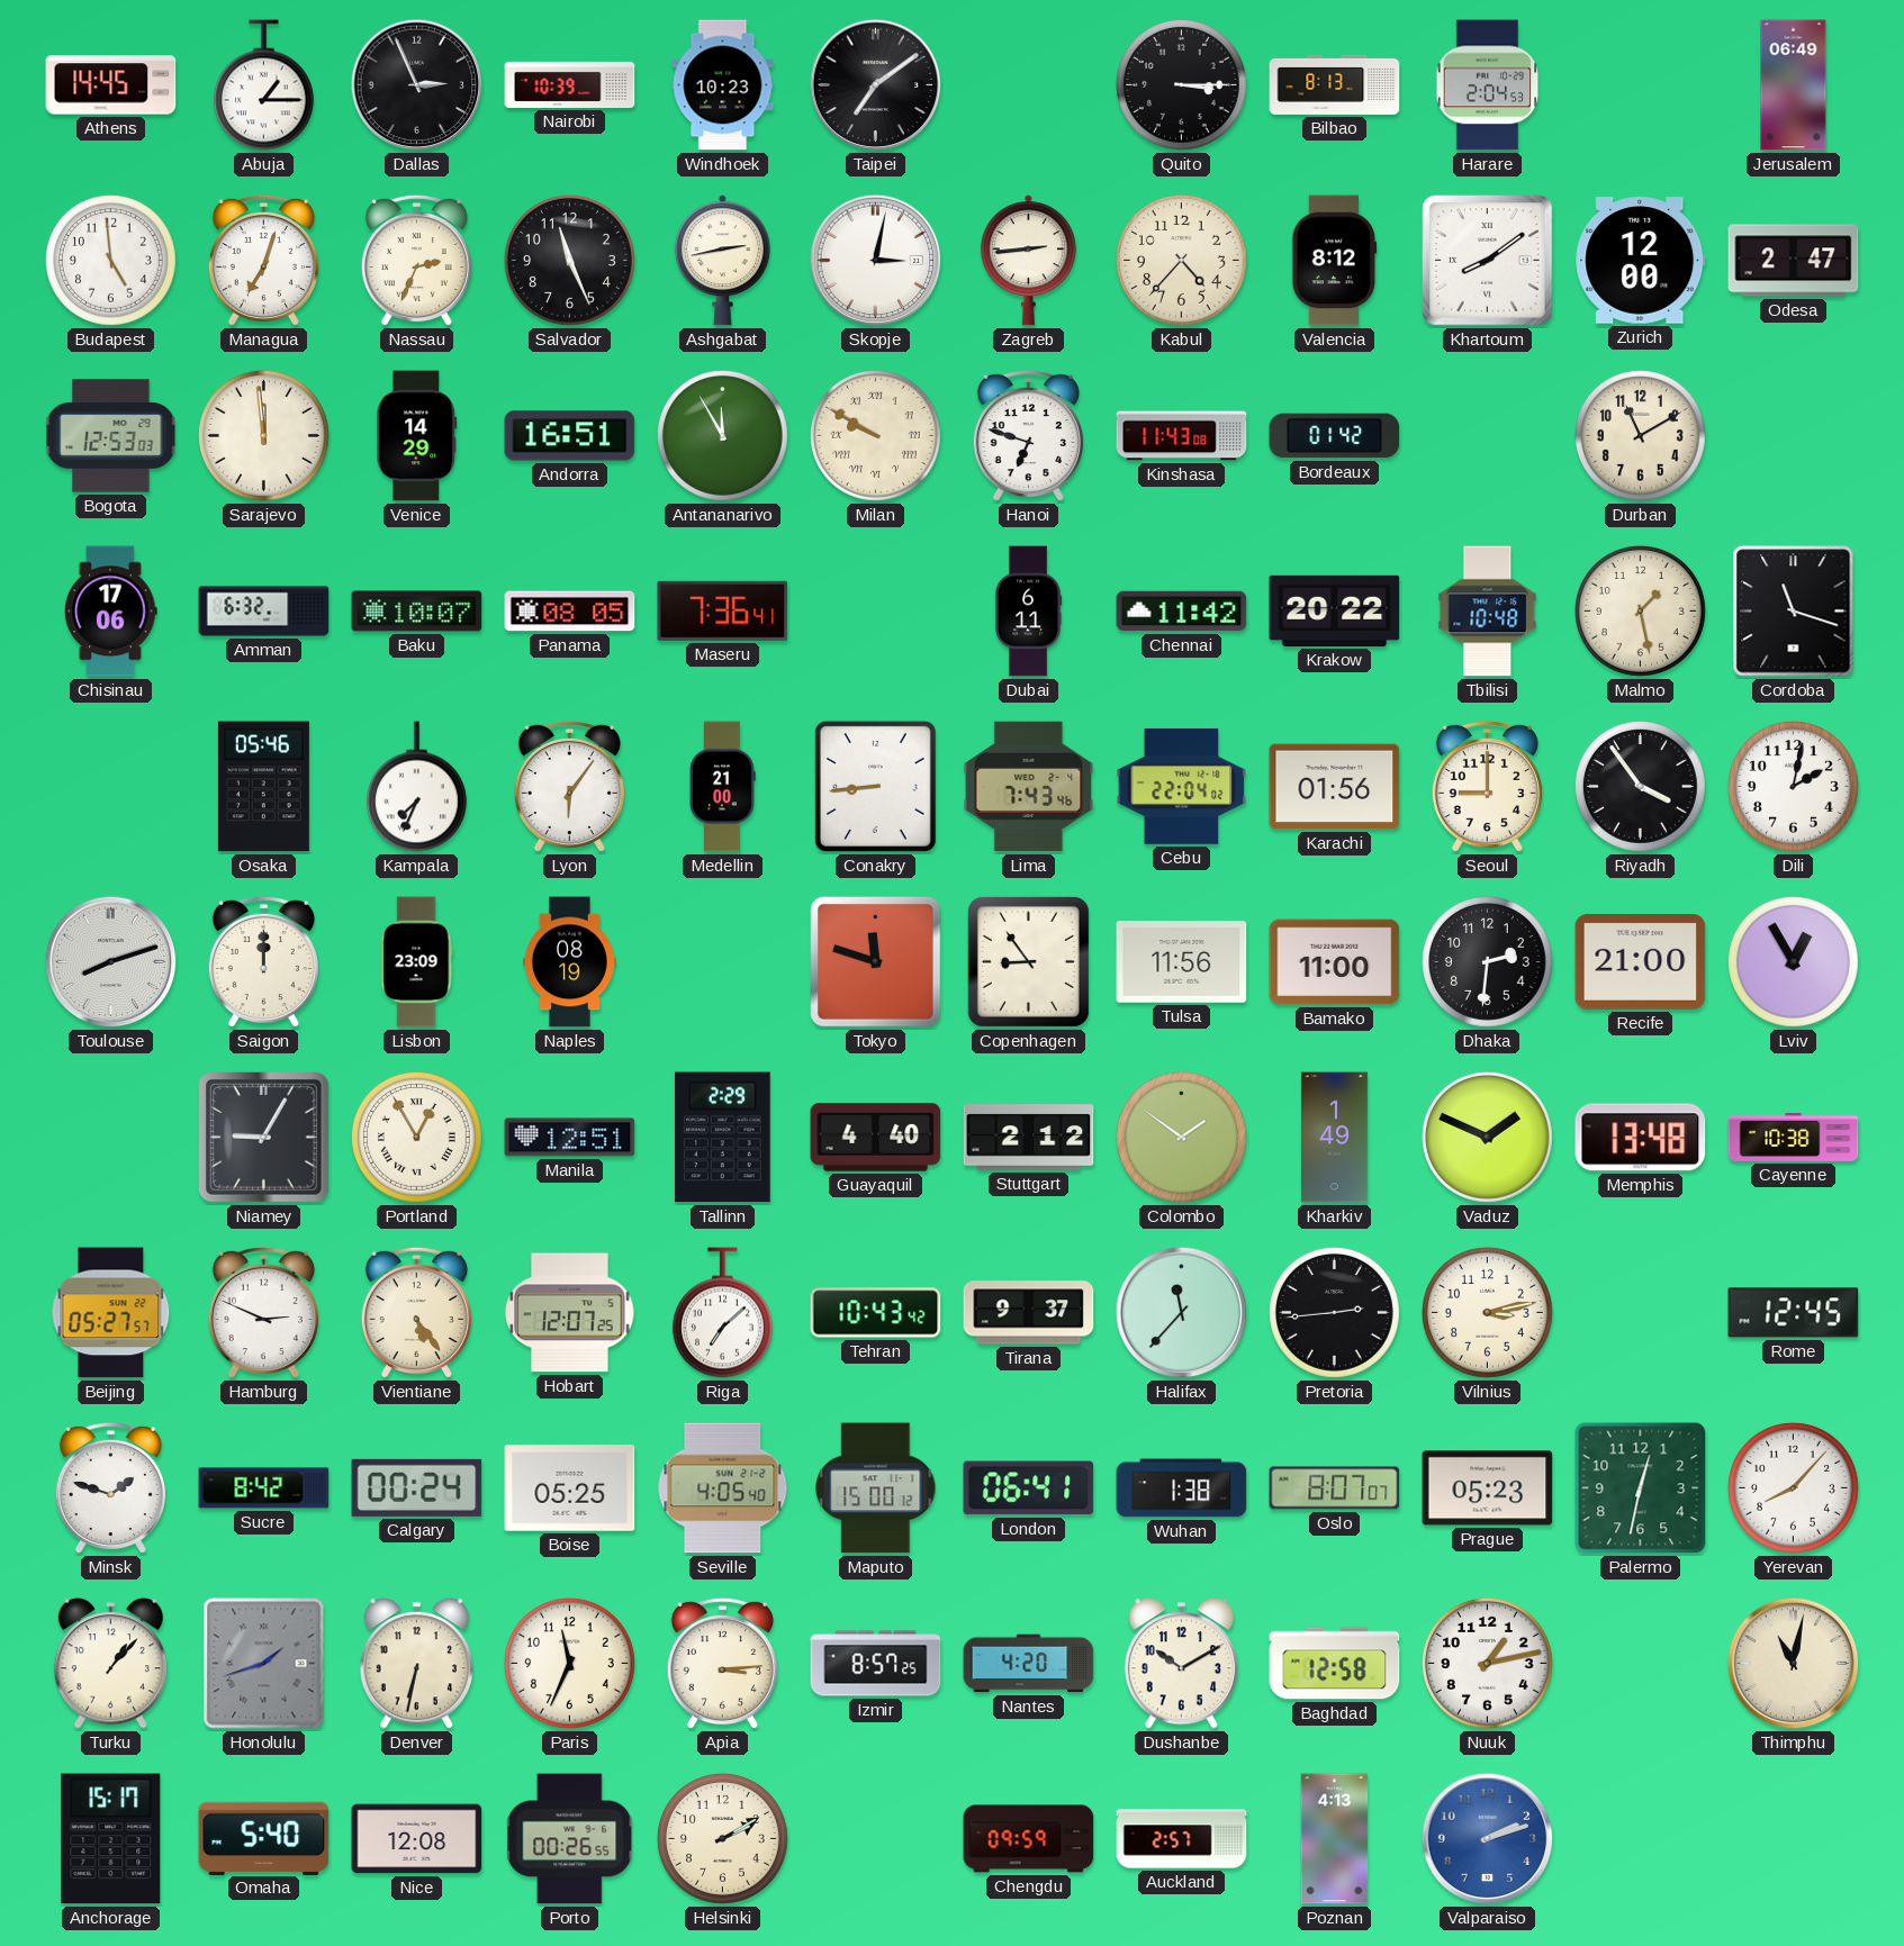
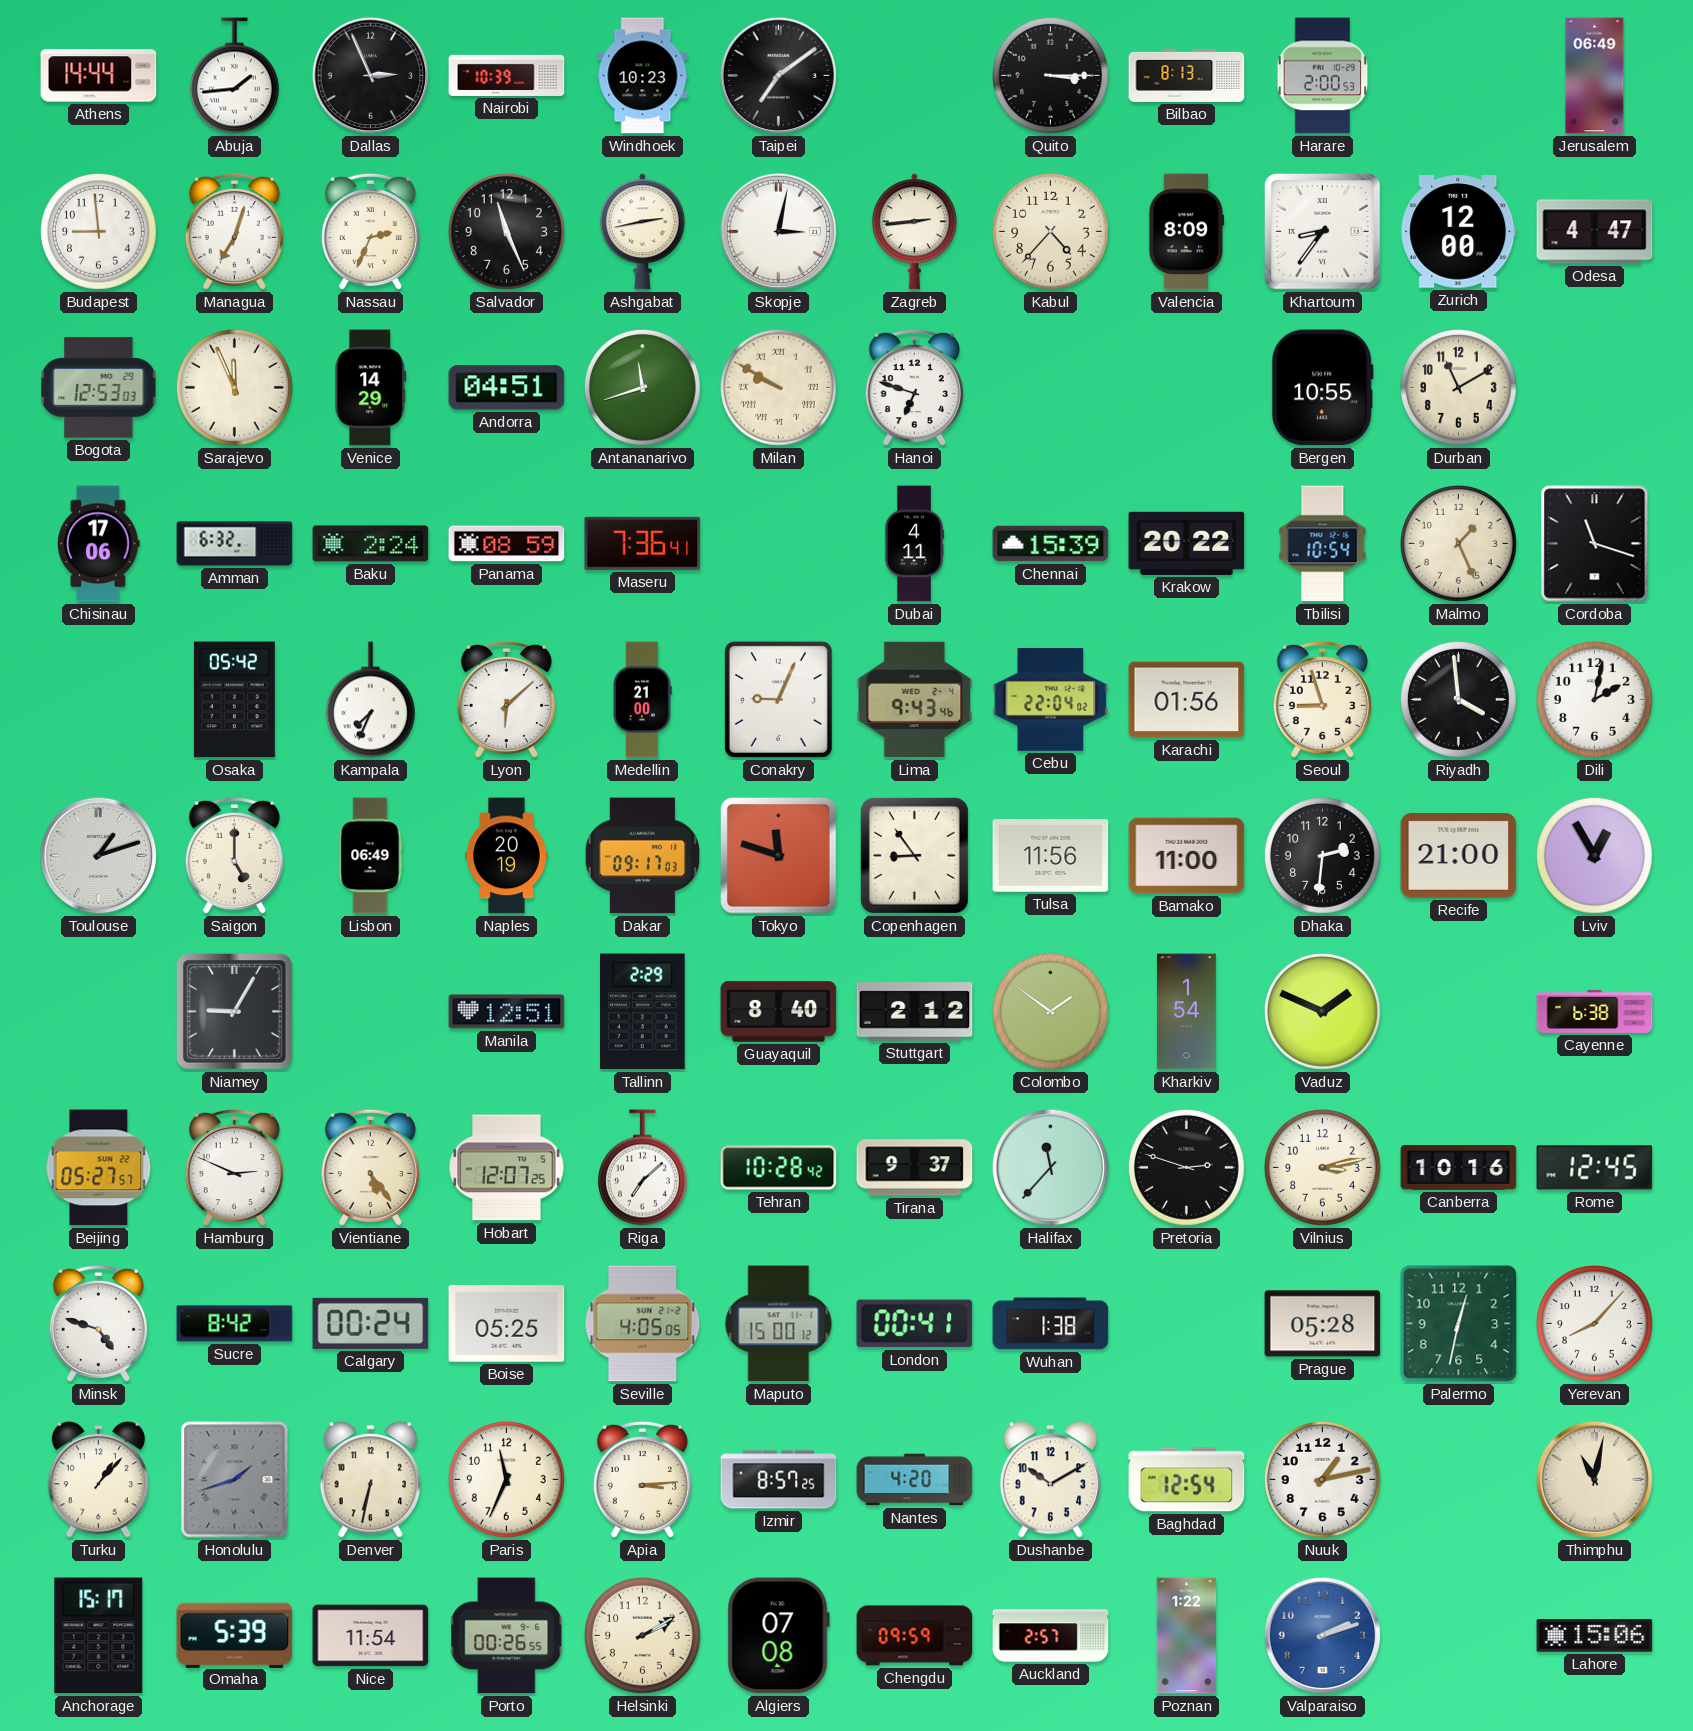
Athens: 14:45 -> 14:44 (99, 76)
Abuja: 1:15 -> 1:44 (234, 76)
Harare: 2:04 -> 2:00 (1323, 76)
Budapest: 4:59 -> 8:59 (98, 231)
Valencia: 8:12 -> 8:09 (1187, 232)
Khartoum: 8:09 -> 8:36 (1323, 232)
Odesa: 2:47 -> 4:47 (1595, 232)
Sarajevo: 11:59 -> 11:56 (234, 387)
Andorra: 16:51 -> 04:51 (507, 388)
Antananarivo: 11:55 -> 11:42 (642, 387)
Kinshasa: 11:43 -> none (1182, 436)
Bordeaux: 01:42 -> none (1335, 436)
Bergen: none -> 10:55 (1322, 388)
Baku: 10:07 -> 2:24 (371, 544)
Panama: 08:05 -> 08:59 (507, 544)
Dubai: 6:11 -> 4:11 (914, 544)
Chennai: 11:42 -> 15:39 (1051, 544)
Tbilisi: 10:48 -> 10:54 (1323, 544)
Malmo: 1:28 -> 1:26 (1458, 543)
Osaka: 05:46 -> 05:42 (234, 700)
Lyon: 6:06 -> 6:08 (506, 700)
Conakry: 8:44 -> 9:04 (778, 699)
Lima: 7:43 -> 9:43 (915, 700)
Seoul: 9:00 -> 8:57 (1322, 700)
Riyadh: 3:54 -> 3:59 (1458, 699)
Toulouse: 8:12 -> 1:12 (99, 856)
Saigon: 12:00 -> 5:00 (234, 856)
Lisbon: 23:09 -> 06:49 (370, 856)
Naples: 08:19 -> 20:19 (507, 856)
Dakar: none -> 09:17 (642, 856)
Portland: 12:55 -> none (416, 1137)
Guayaquil: 4:40 -> 8:40 (779, 1012)
Kharkiv: 1:49 -> 1:54 (1186, 1012)
Memphis: 13:48 -> none (1641, 1138)
Cayenne: 10:38 -> 6:38 (1595, 1011)
Tehran: 10:43 -> 10:28 (779, 1168)
Pretoria: 2:44 -> 2:48 (1186, 1167)
Canberra: none -> 10:16 (1459, 1168)
Minsk: 1:48 -> 4:48 (98, 1324)
Seville: 4:05:40 -> 4:05:05 (643, 1324)
London: 06:41 -> 00:41 (915, 1324)
Oslo: 8:07 -> none (1335, 1488)
Prague: 05:23 -> 05:28 (1323, 1324)
Baghdad: 12:58 -> 12:54 (1187, 1480)
Omaha: 5:40 -> 5:39 (235, 1635)
Nice: 12:08 -> 11:54 (371, 1636)
Algiers: none -> 07:08 (778, 1636)
Poznan: 4:13 -> 1:22 (1187, 1636)
Lahore: none -> 15:06 (1595, 1636)
